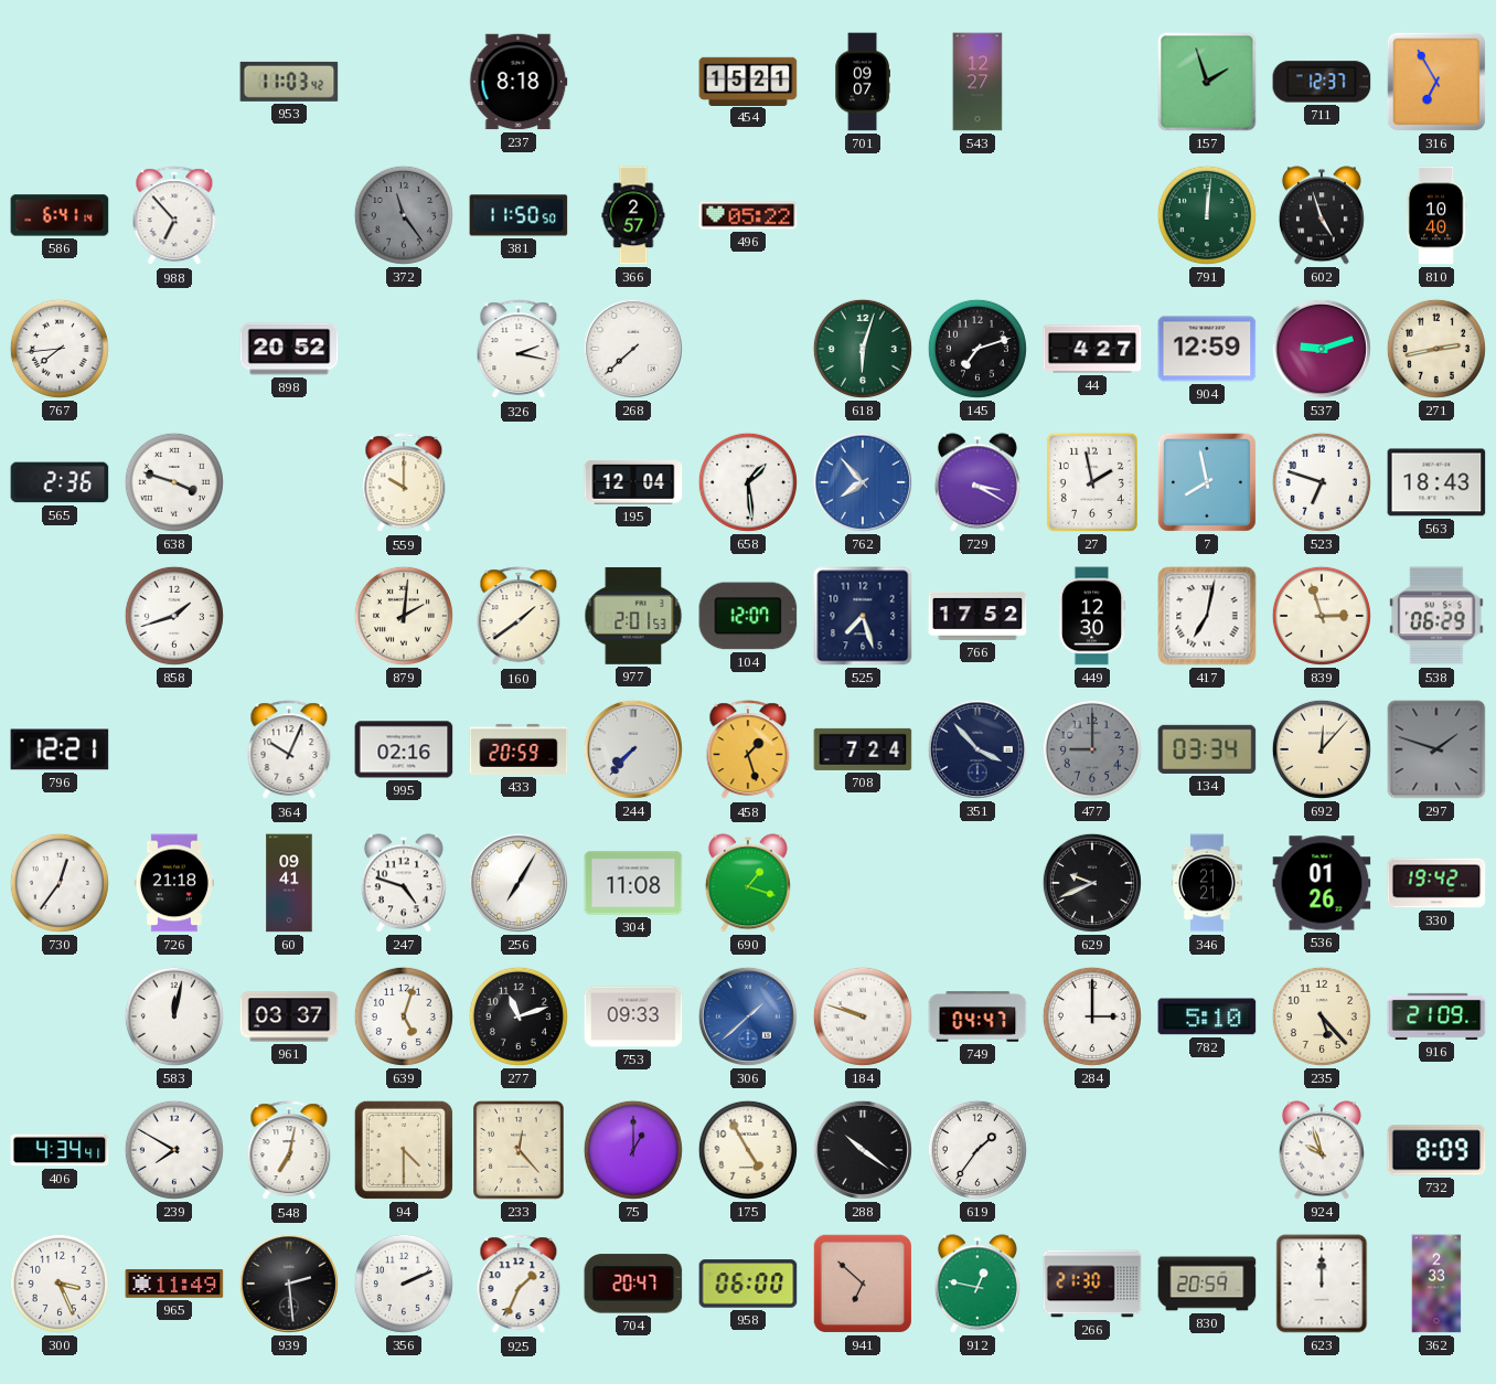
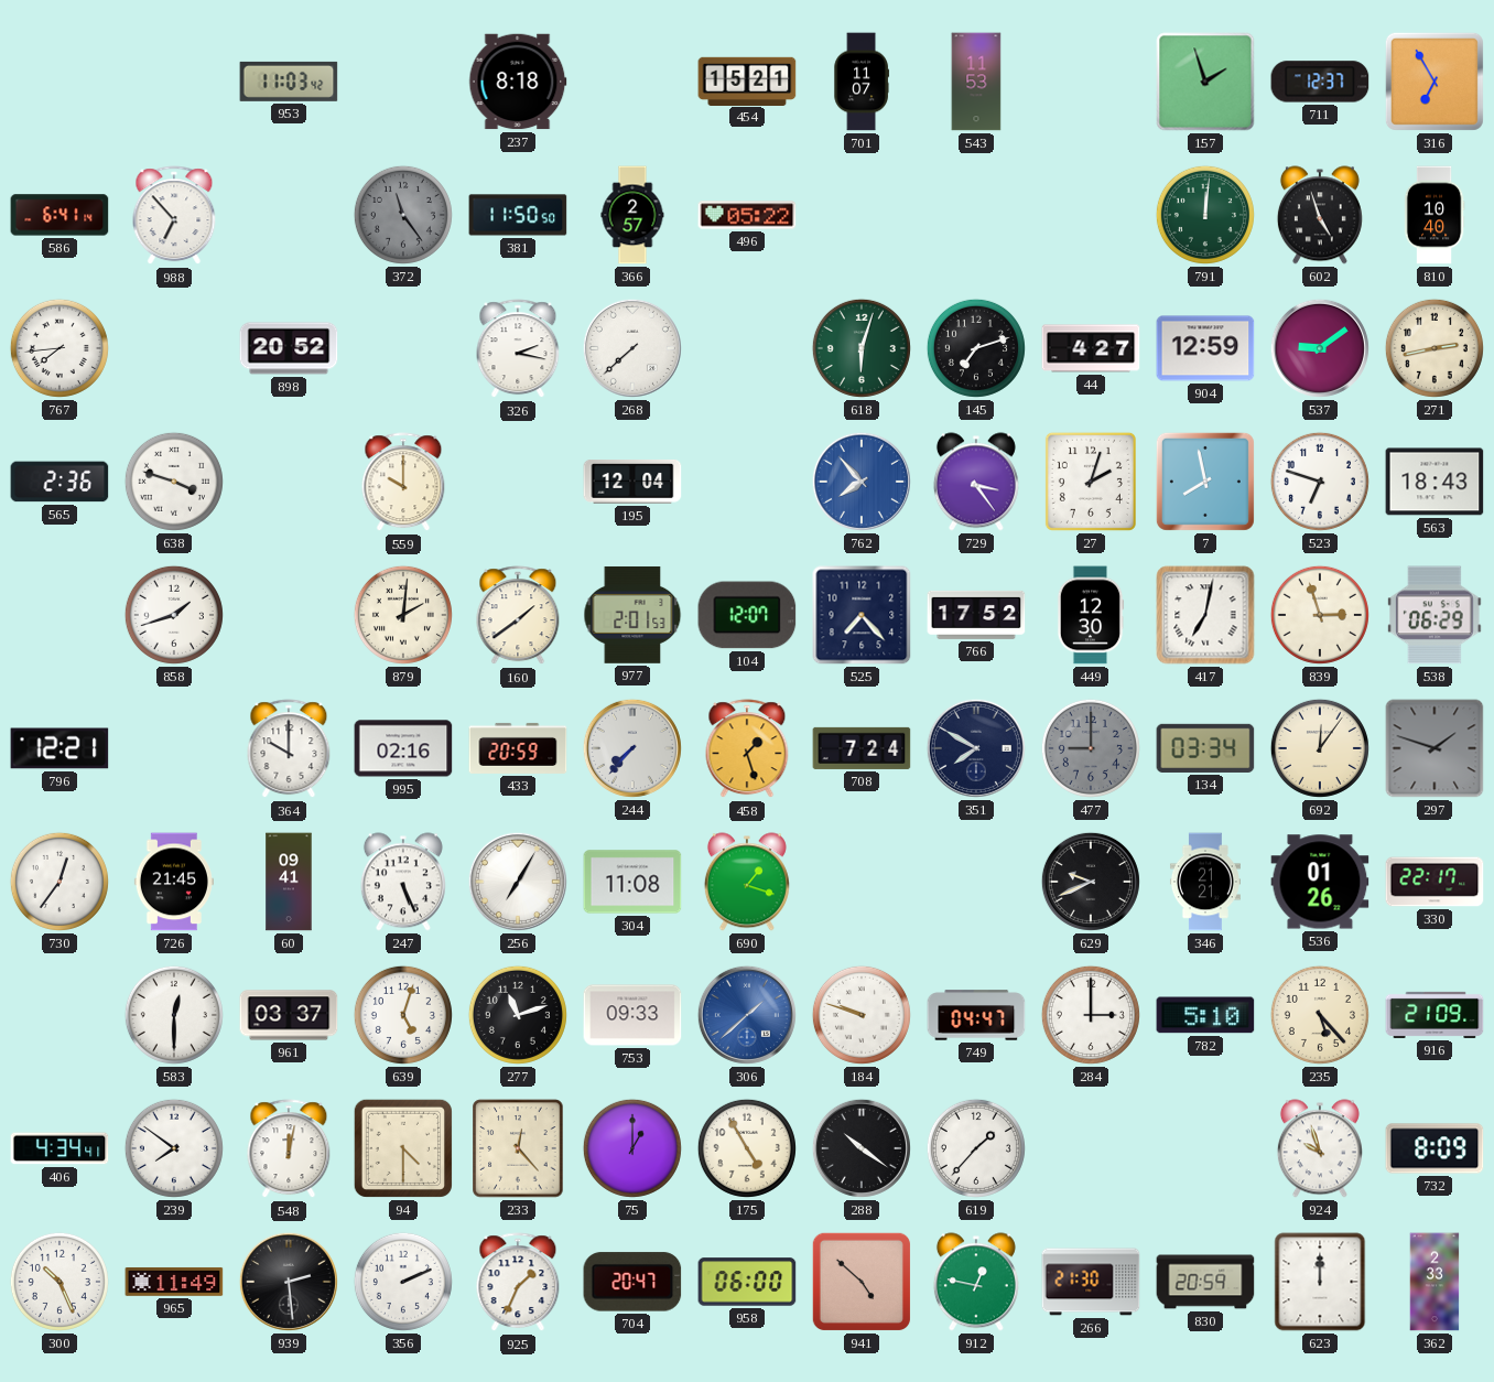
701: 09:07 -> 11:07 (862, 82)
543: 12:27 -> 11:53 (976, 82)
537: 9:12 -> 9:09 (1320, 348)
658: 1:29 -> none (748, 482)
729: 3:20 -> 3:24 (976, 482)
27: 1:58 -> 2:03 (1091, 482)
525: 7:27 -> 7:23 (862, 615)
364: 10:04 -> 10:00 (289, 749)
351: 3:53 -> 7:50 (976, 748)
692: 12:07 -> 12:06 (1320, 748)
726: 21:18 -> 21:45 (174, 882)
247: 4:48 -> 5:26 (403, 882)
330: 19:42 -> 22:17 (1435, 882)
583: 12:02 -> 12:30 (174, 1015)
239: 7:50 -> 7:51 (174, 1148)
548: 7:02 -> 12:02 (289, 1149)
619: 1:36 -> 1:37 (976, 1148)
300: 3:26 -> 10:26 (59, 1282)
941: 6:52 -> 4:52 (862, 1282)
